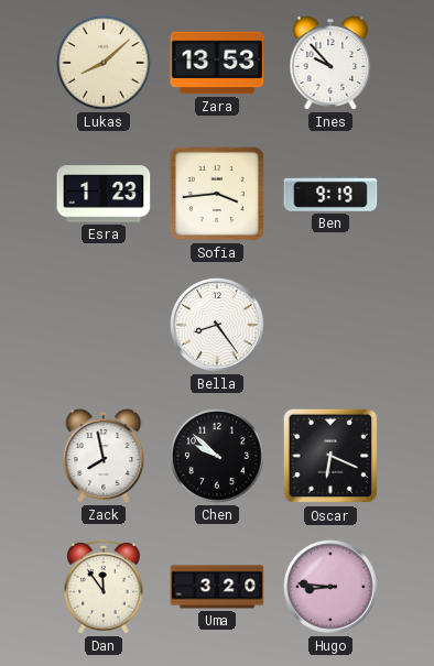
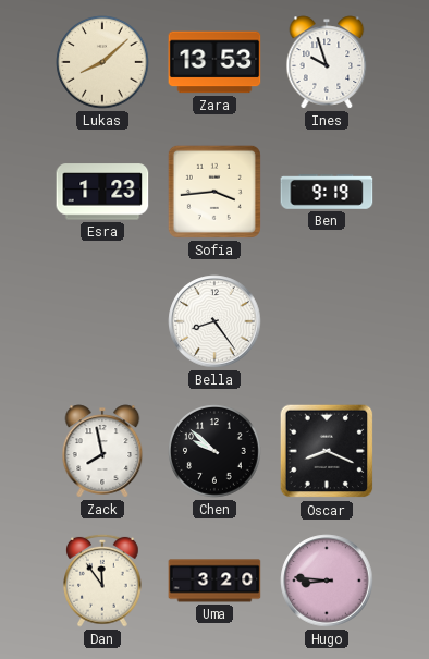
Ines: 9:53 -> 9:57 (327, 62)
Oscar: 6:19 -> 8:19 (327, 451)
